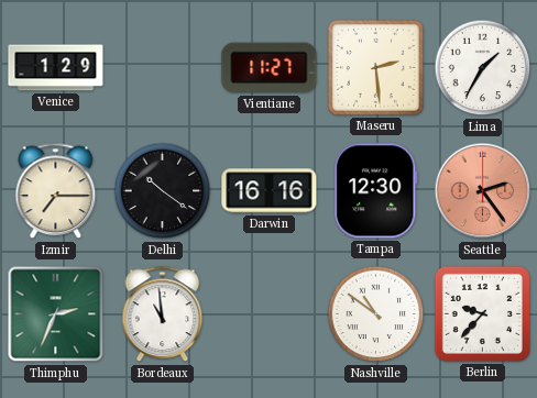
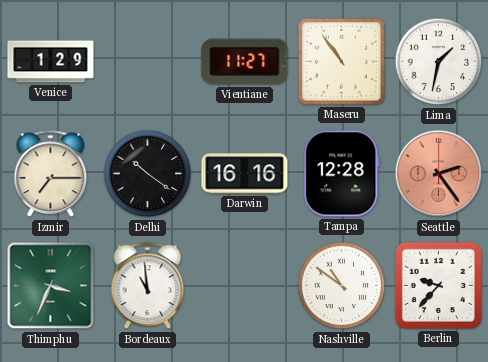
Maseru: 2:29 -> 10:54 (341, 61)
Lima: 1:35 -> 1:32 (439, 62)
Tampa: 12:30 -> 12:28 (342, 174)
Thimphu: 2:34 -> 3:34 (51, 286)
